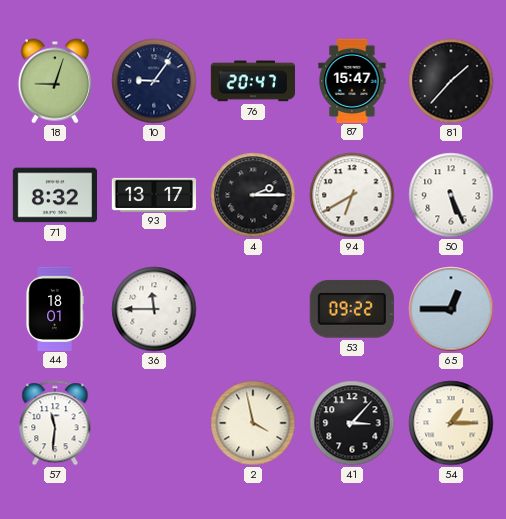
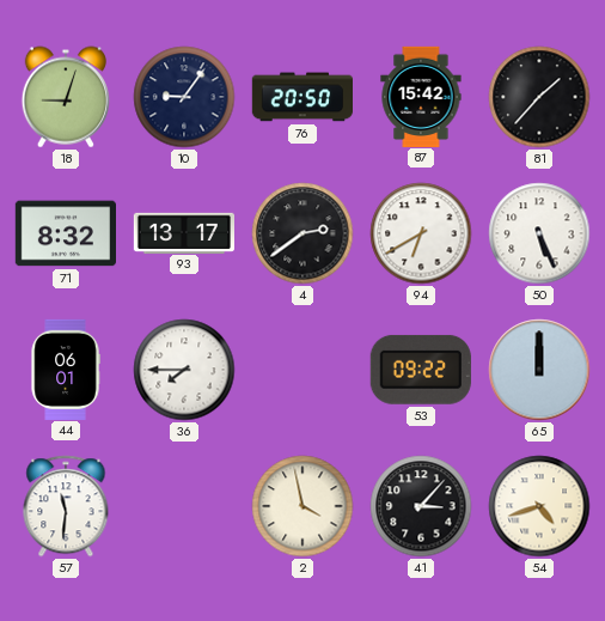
76: 20:47 -> 20:50 (301, 97)
87: 15:47 -> 15:42 (421, 96)
4: 2:15 -> 2:39 (302, 233)
44: 18:01 -> 06:01 (66, 369)
36: 11:45 -> 7:45 (184, 370)
65: 12:45 -> 12:00 (539, 370)
54: 1:15 -> 4:42 (539, 506)
